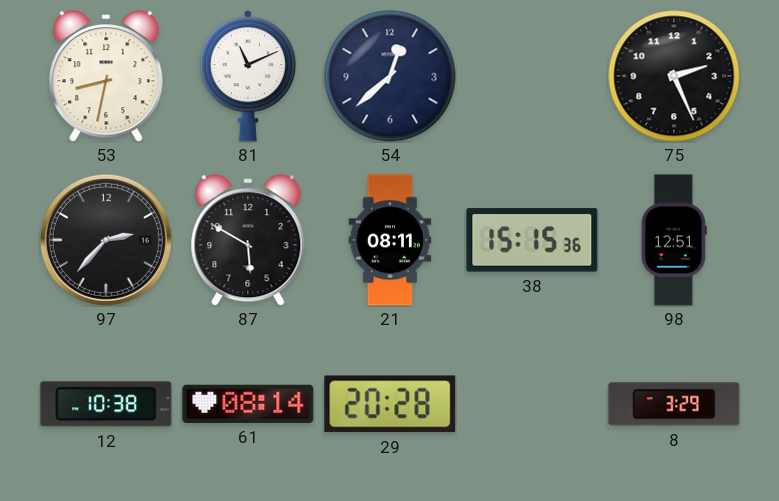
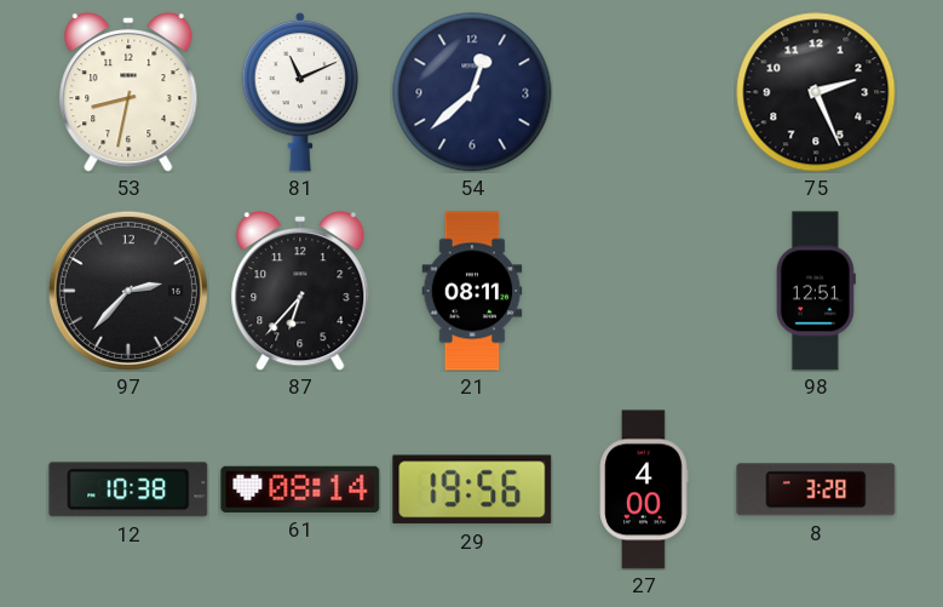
87: 5:50 -> 6:37 (300, 292)
38: 15:15 -> none (532, 240)
29: 20:28 -> 19:56 (472, 489)
27: none -> 4:00 (644, 489)
8: 3:29 -> 3:28 (816, 489)
